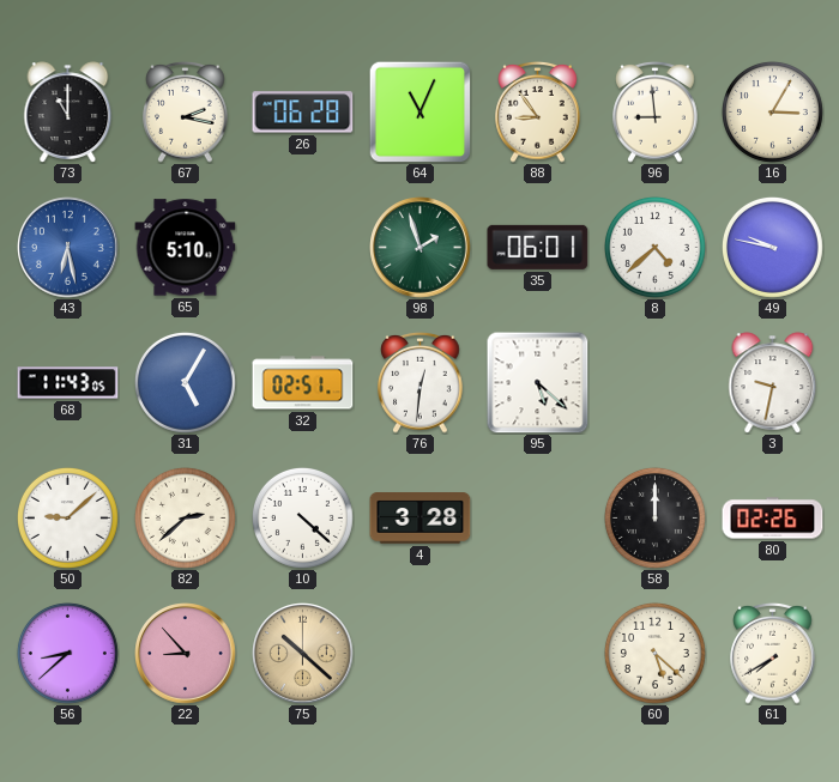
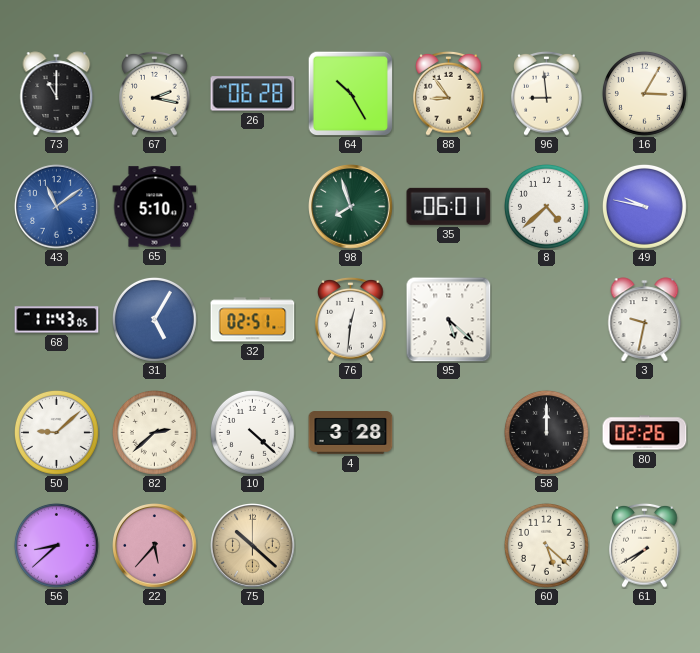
64: 11:04 -> 10:25 (350, 93)
43: 6:28 -> 11:09 (57, 207)
98: 1:57 -> 7:57 (351, 207)
22: 8:53 -> 5:37 (155, 546)
